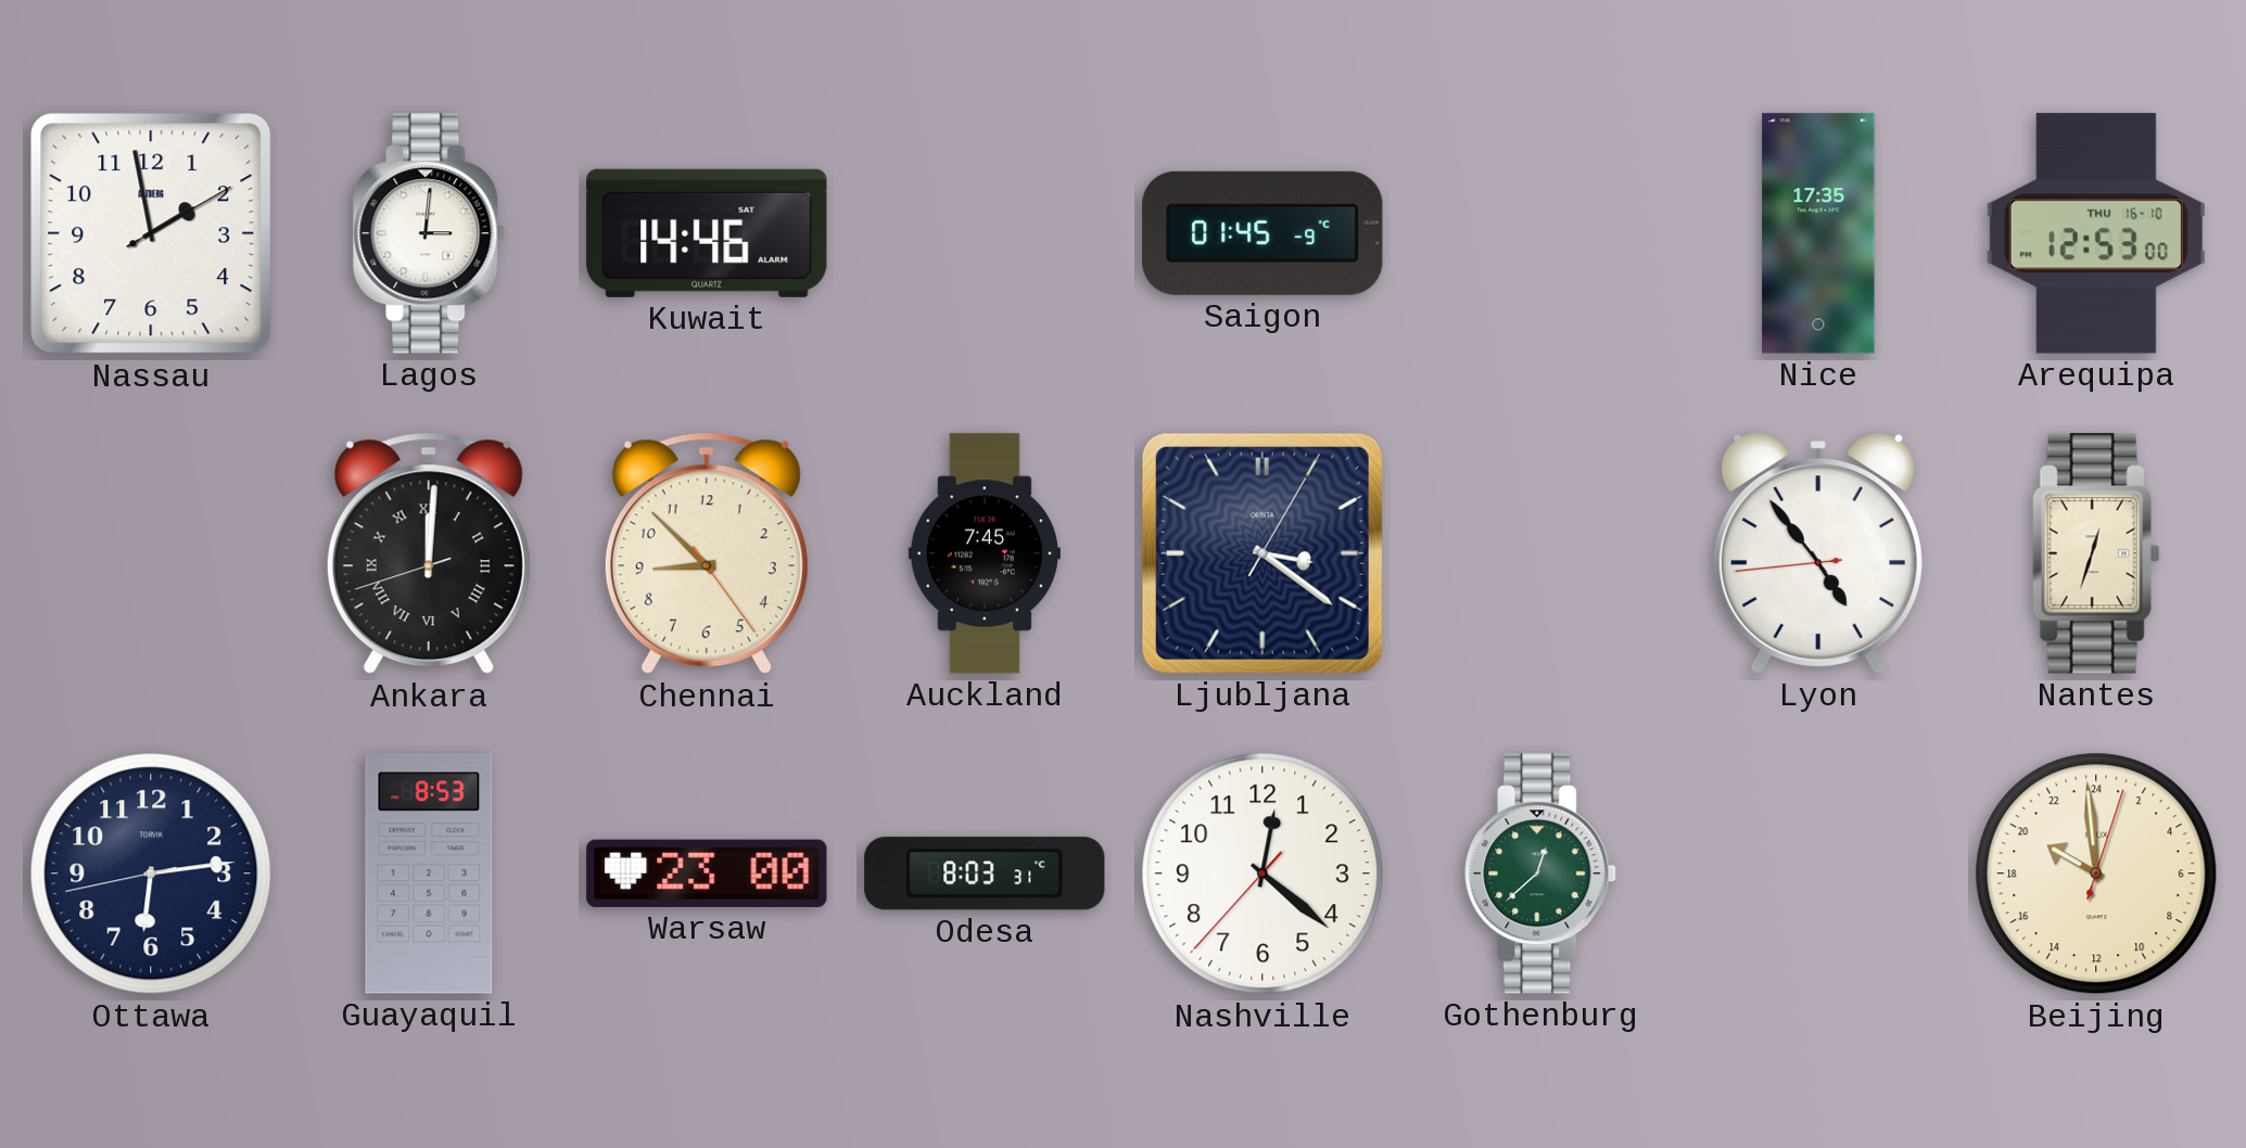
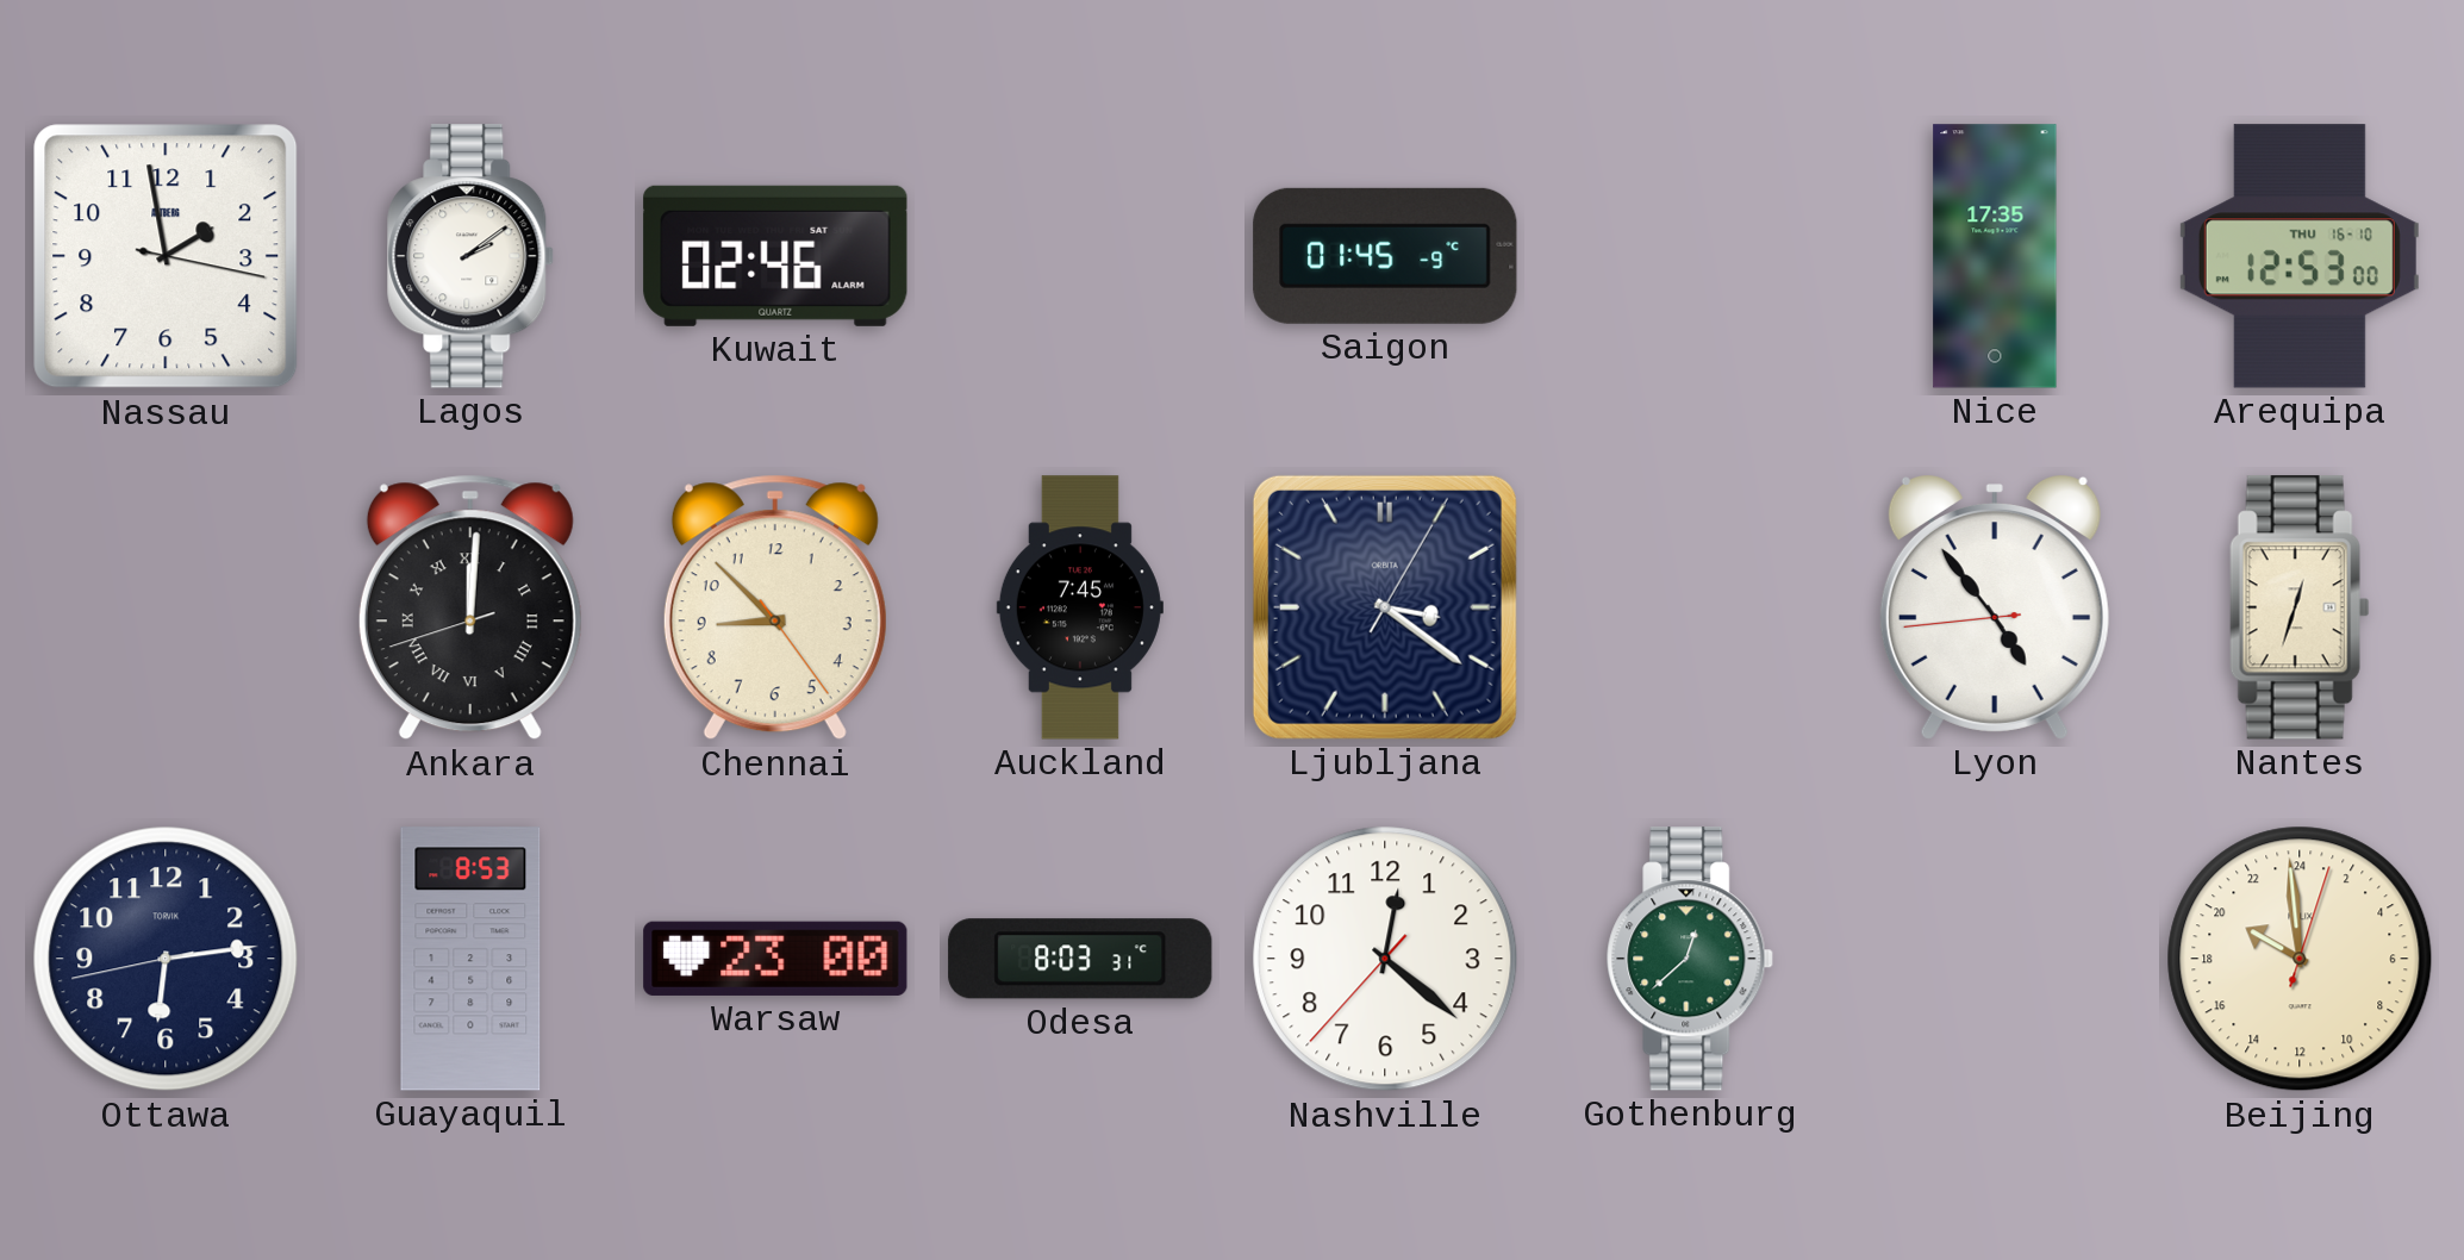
Nassau: 1:58:10 -> 1:58:17 (166, 256)
Lagos: 3:01 -> 2:09 (472, 256)
Kuwait: 14:46 -> 02:46 (775, 256)
